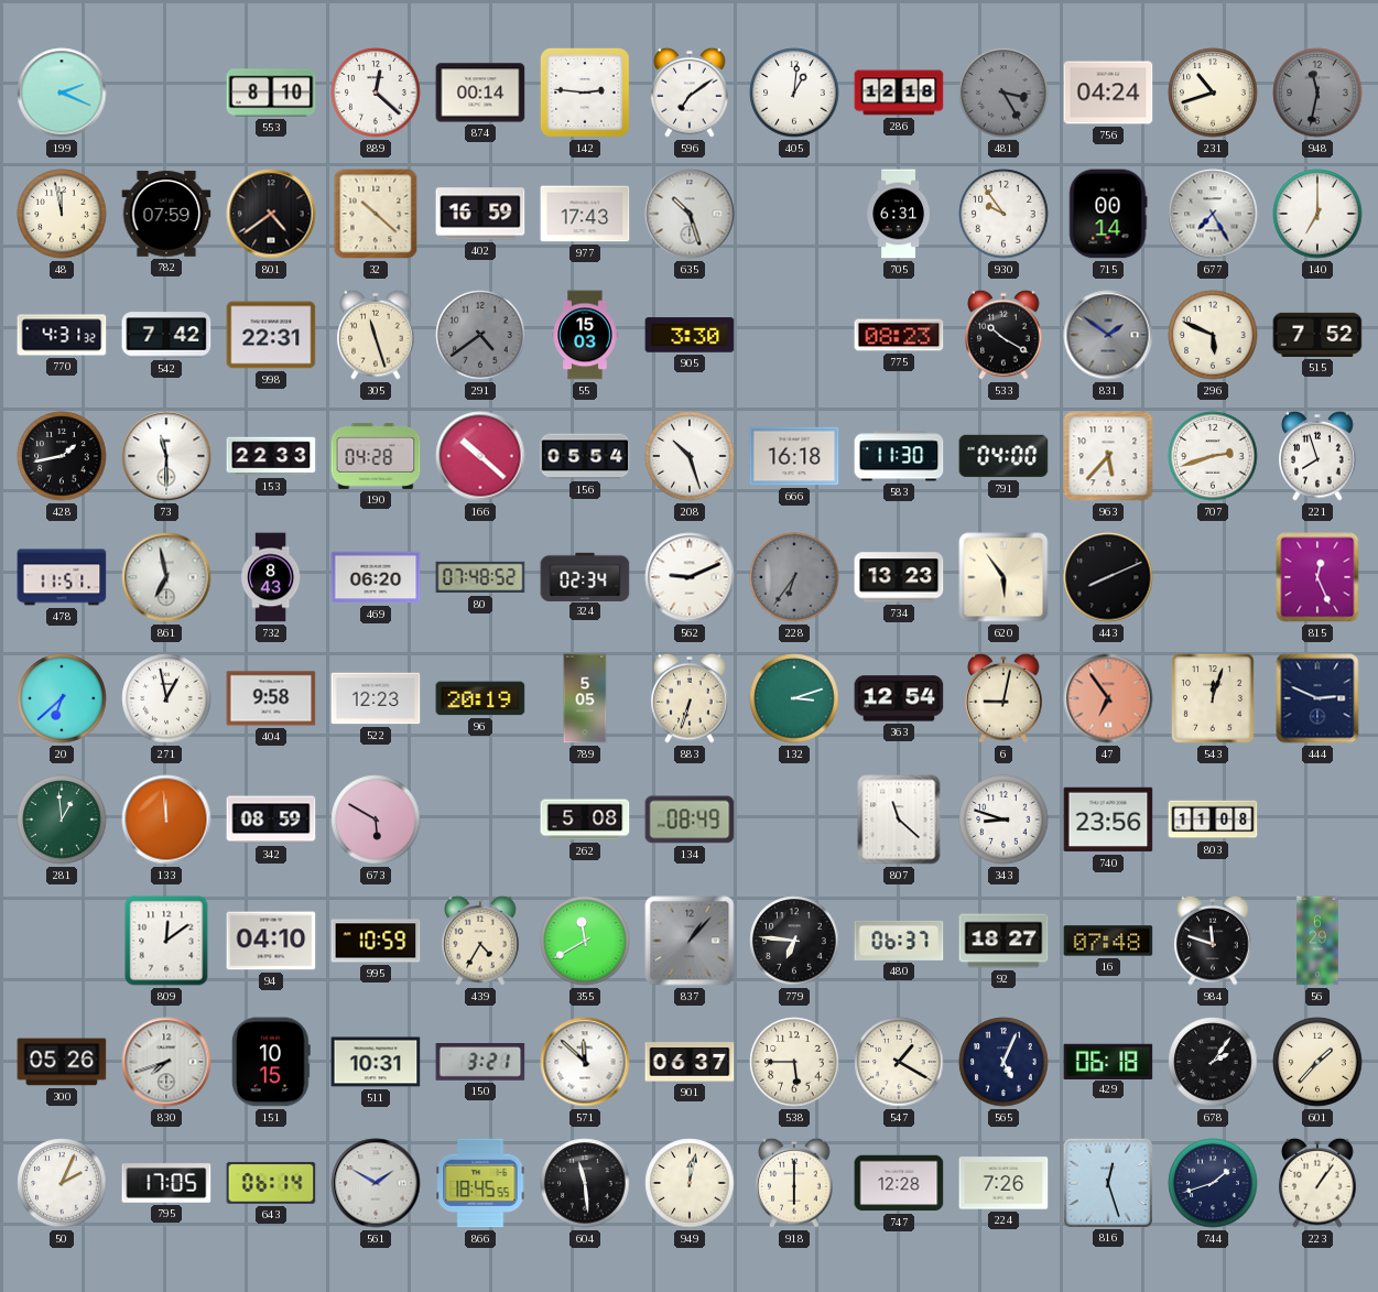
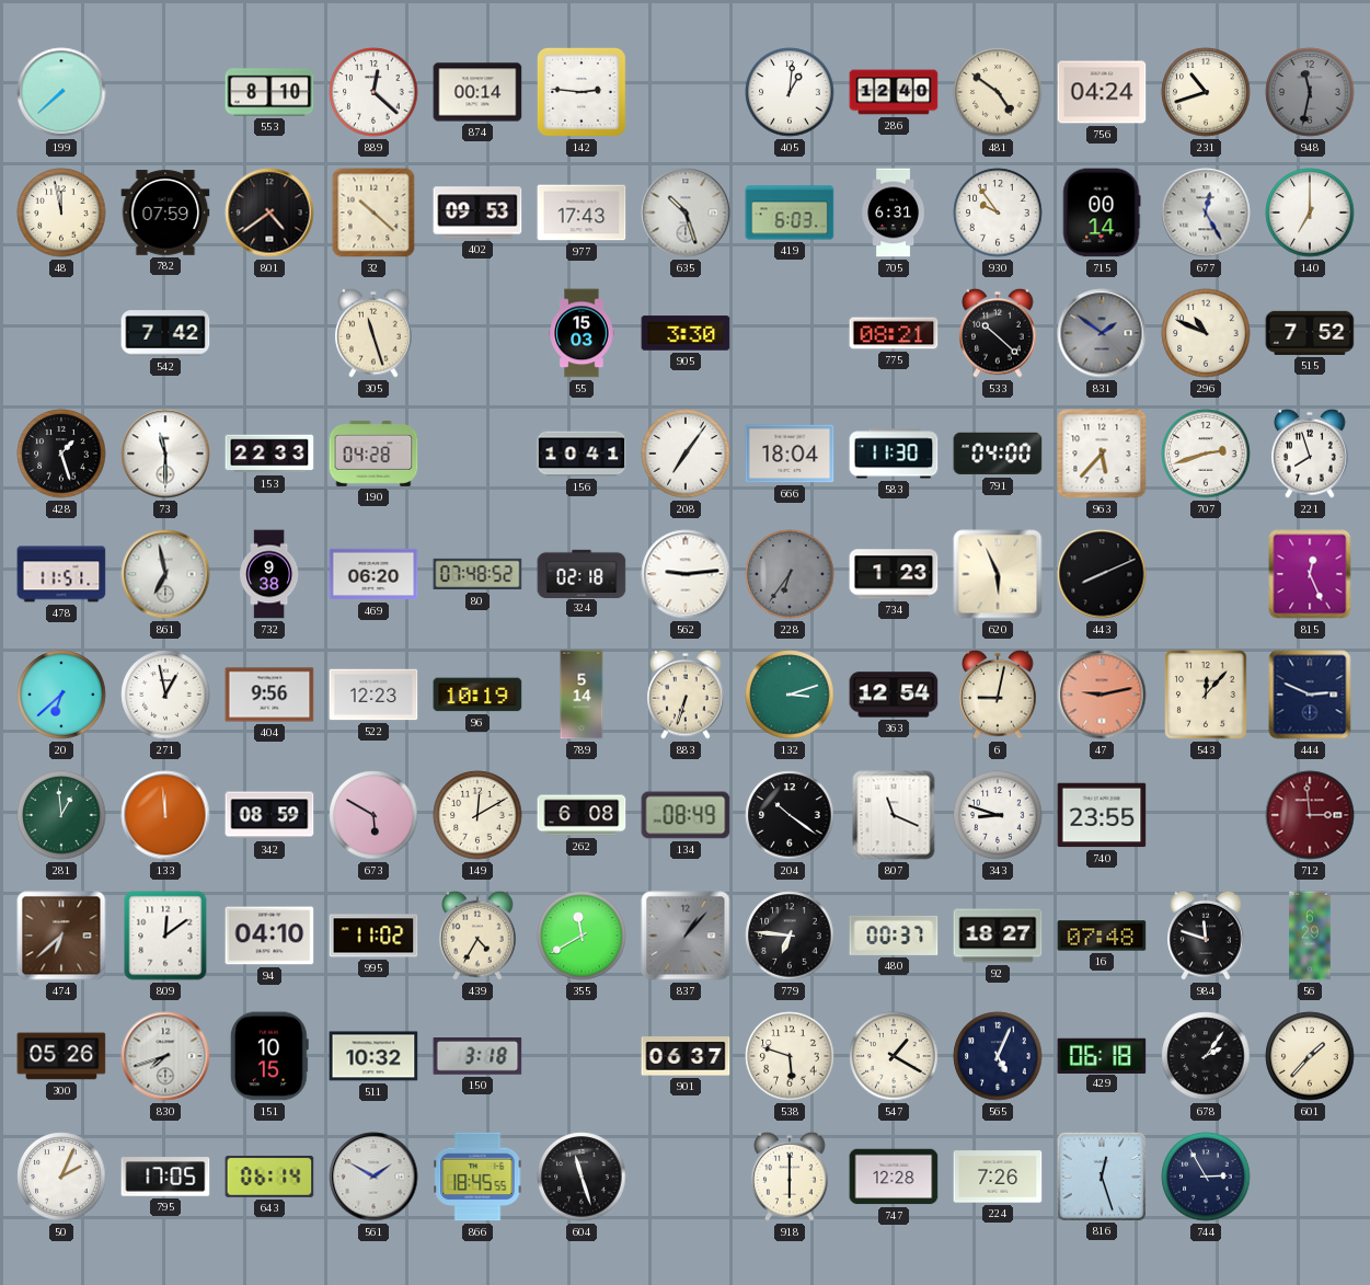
199: 2:19 -> 7:38 (61, 92)
596: 7:09 -> none (690, 93)
286: 12:18 -> 12:40 (894, 92)
481: 3:25 -> 4:51 (998, 92)
481 dial: grey -> cream (998, 92)
402: 16:59 -> 09:53 (477, 213)
419: none -> 6:03 (790, 213)
677: 7:25 -> 12:25 (1206, 213)
770: 4:31 -> none (62, 335)
998: 22:31 -> none (271, 335)
291: 4:39 -> none (480, 335)
775: 08:23 -> 08:21 (894, 333)
533: 10:20 -> 10:22 (998, 333)
296: 5:49 -> 10:49 (1206, 333)
428: 1:43 -> 1:27 (61, 454)
166: 10:22 -> none (480, 456)
156: 05:54 -> 10:41 (582, 454)
208: 10:27 -> 7:06 (686, 454)
666: 16:18 -> 18:04 (790, 454)
732: 8:43 -> 9:38 (269, 574)
324: 02:34 -> 02:18 (582, 573)
562: 9:11 -> 9:14 (686, 574)
734: 13:23 -> 1:23 (894, 574)
620: 5:54 -> 5:56 (998, 574)
404: 9:58 -> 9:56 (269, 695)
96: 20:19 -> 10:19 (477, 695)
789: 5:05 -> 5:14 (582, 695)
47: 6:54 -> 9:13 (1102, 695)
543: 12:03 -> 12:07 (1206, 695)
149: none -> 12:10 (477, 815)
262: 5:08 -> 6:08 (582, 815)
204: none -> 10:21 (790, 815)
807: 11:22 -> 11:19 (894, 815)
740: 23:56 -> 23:55 (1102, 815)
803: 11:08 -> none (1213, 819)
712: none -> 2:59 (1310, 815)
474: none -> 6:38 (61, 936)
995: 10:59 -> 11:02 (373, 936)
480: 06:37 -> 00:37 (894, 936)
511: 10:31 -> 10:32 (373, 1056)
150: 3:21 -> 3:18 (477, 1057)
571: 11:52 -> none (585, 1062)
538: 5:45 -> 5:48 (790, 1056)
604: 11:29 -> 11:27 (582, 1177)
949: 12:02 -> none (690, 1183)
744: 1:42 -> 2:55 (1206, 1177)
223: 1:06 -> none (1317, 1183)
